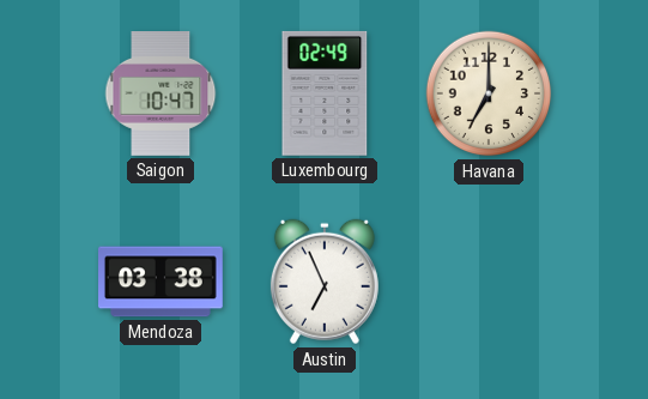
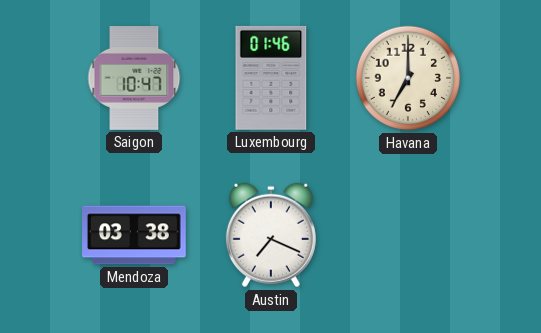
Luxembourg: 02:49 -> 01:46 (271, 78)
Austin: 6:56 -> 7:19 (271, 235)
